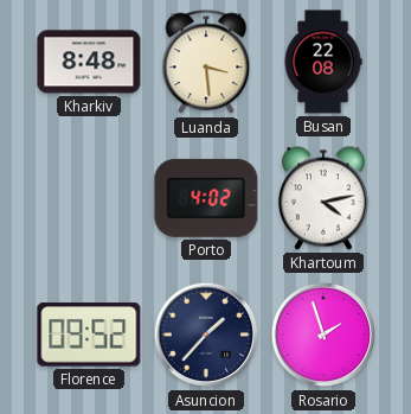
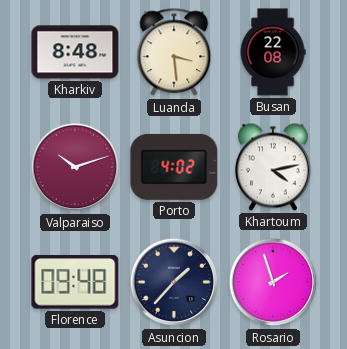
Valparaiso: none -> 10:12 (75, 167)
Florence: 09:52 -> 09:48 (75, 282)
